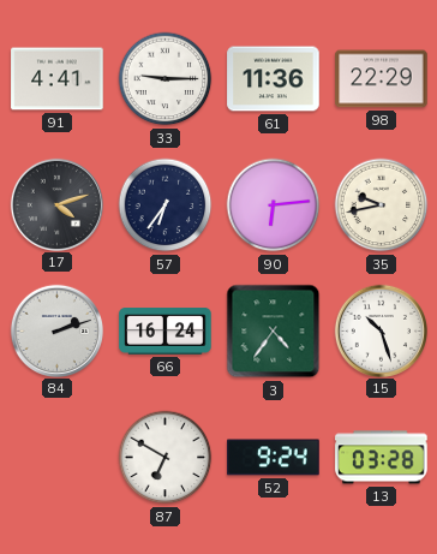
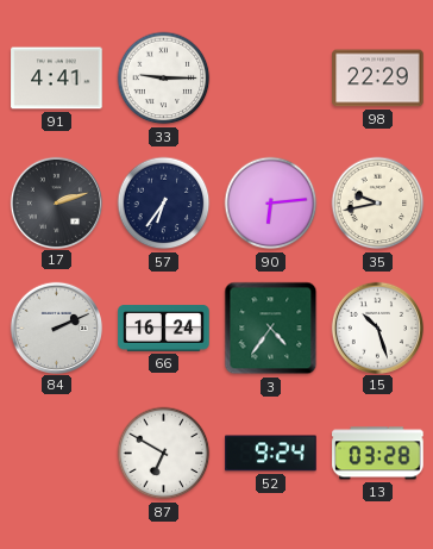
61: 11:36 -> none (274, 79)
17: 4:12 -> 2:12 (56, 202)
84: 2:12 -> 2:11 (56, 327)
